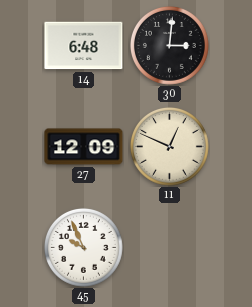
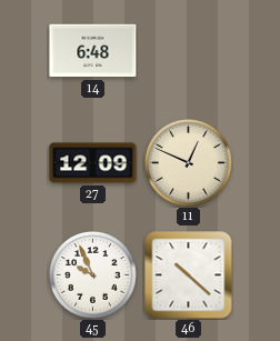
30: 3:01 -> none (169, 45)
46: none -> 10:22 (189, 275)
